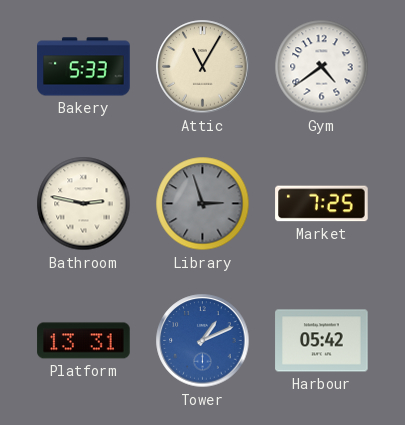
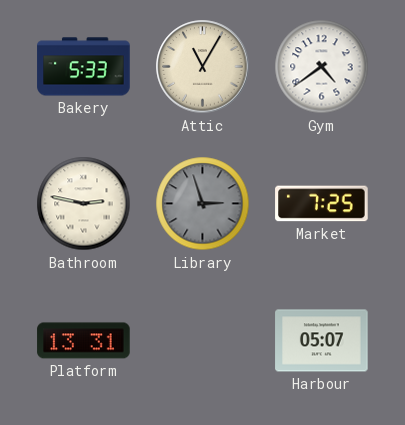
Tower: 1:11 -> none (203, 341)
Harbour: 05:42 -> 05:07 (322, 341)
